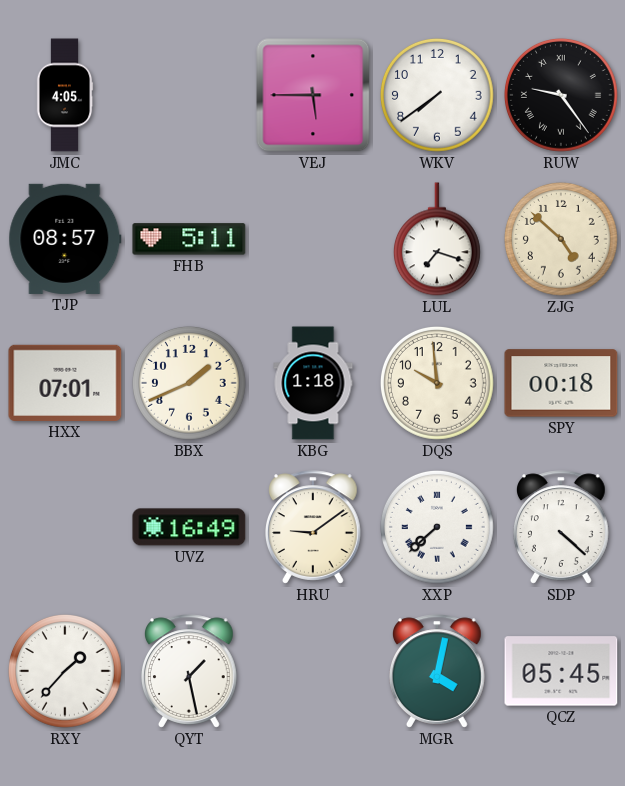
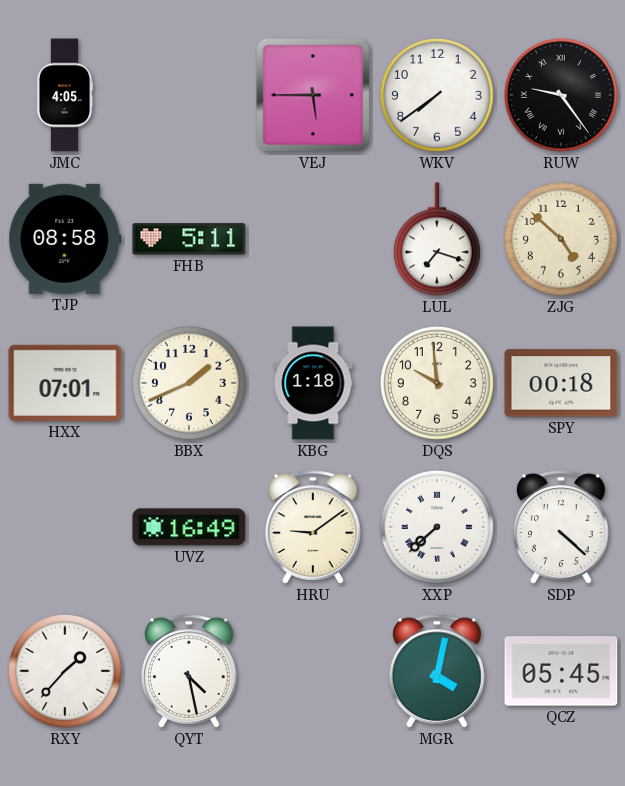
TJP: 08:57 -> 08:58 (65, 239)
QYT: 1:28 -> 4:28 (190, 671)
